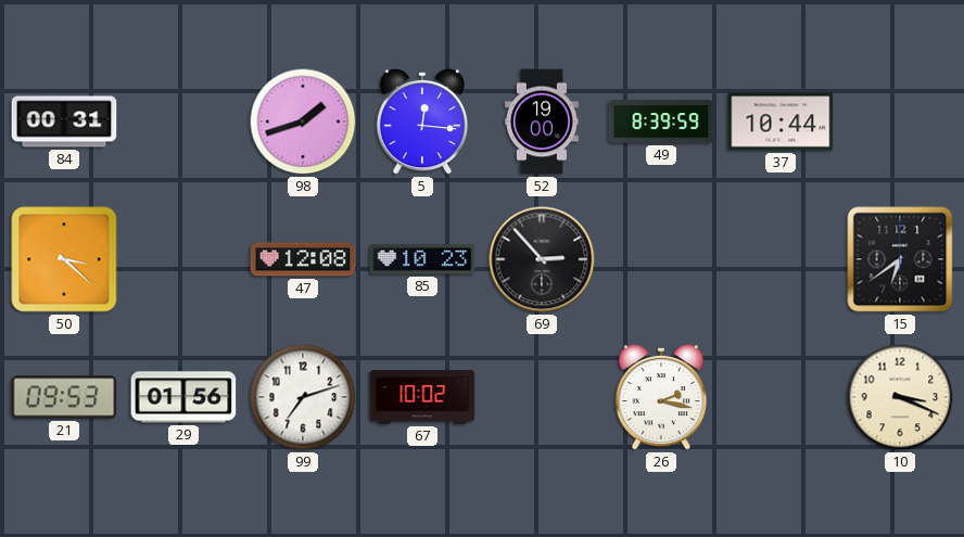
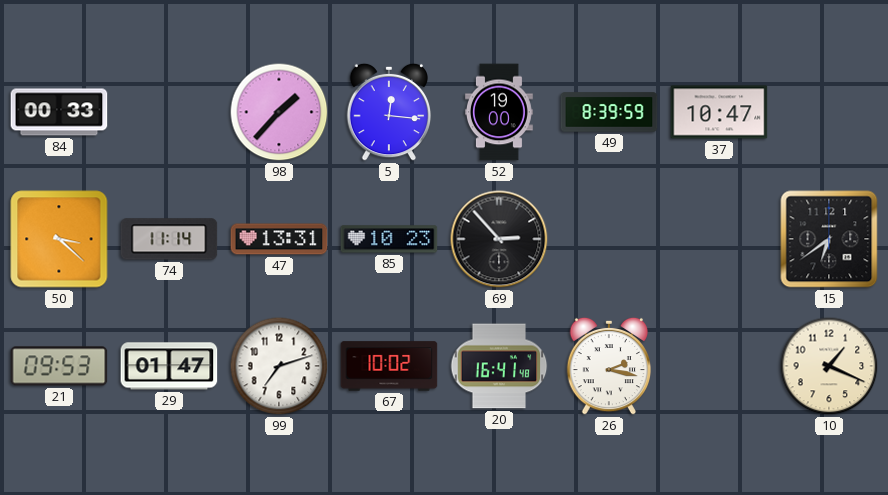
84: 00:31 -> 00:33 (59, 112)
98: 1:42 -> 1:37 (279, 112)
37: 10:44 -> 10:47 (719, 112)
74: none -> 11:14 (169, 239)
47: 12:08 -> 13:31 (279, 239)
29: 01:56 -> 01:47 (169, 366)
20: none -> 16:41 (499, 366)
10: 3:19 -> 1:19 (829, 366)
